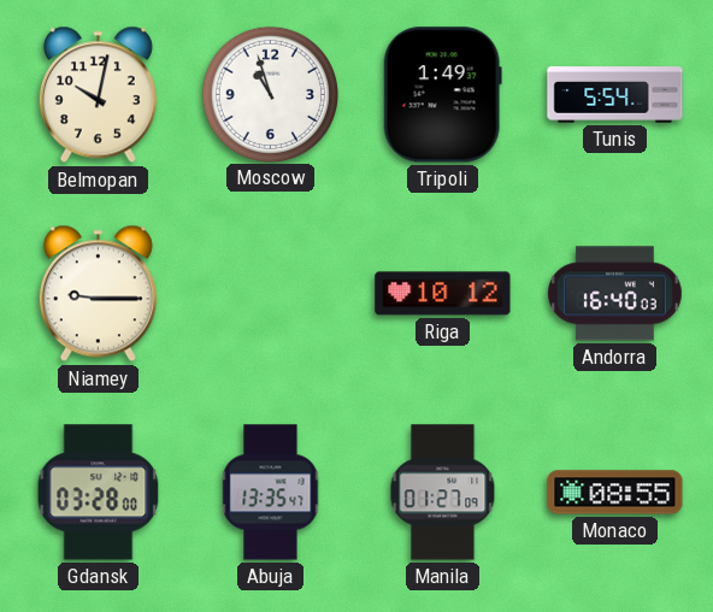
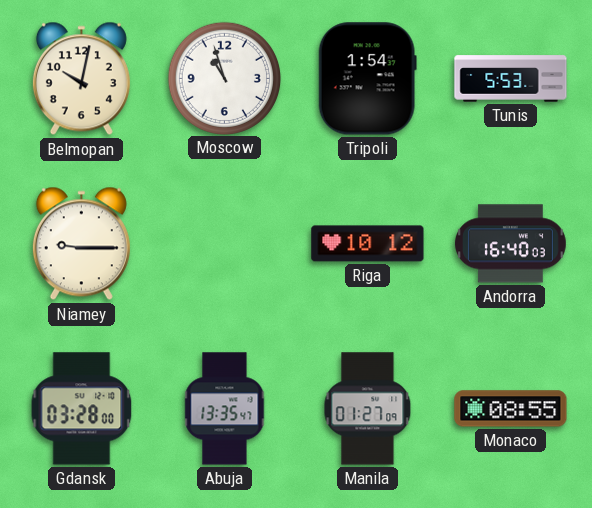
Tripoli: 1:49 -> 1:54 (367, 79)
Tunis: 5:54 -> 5:53 (511, 79)
